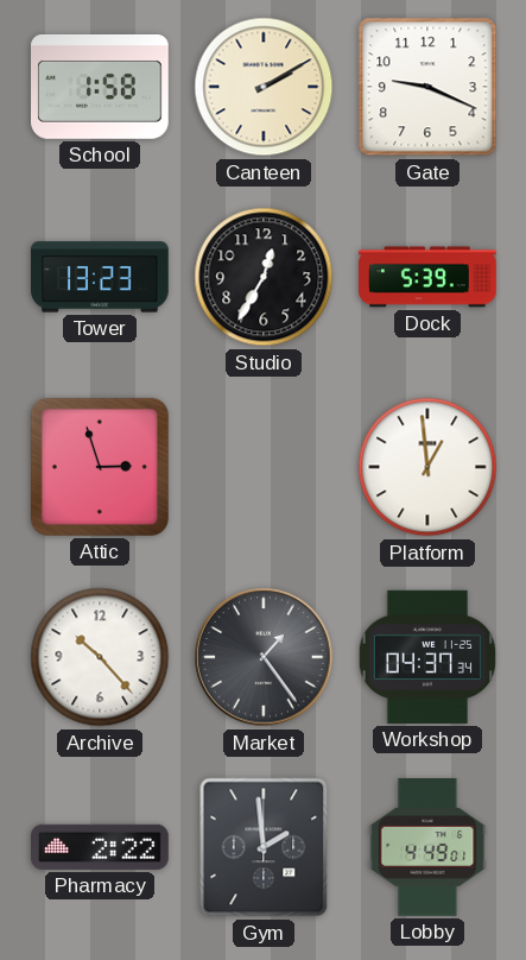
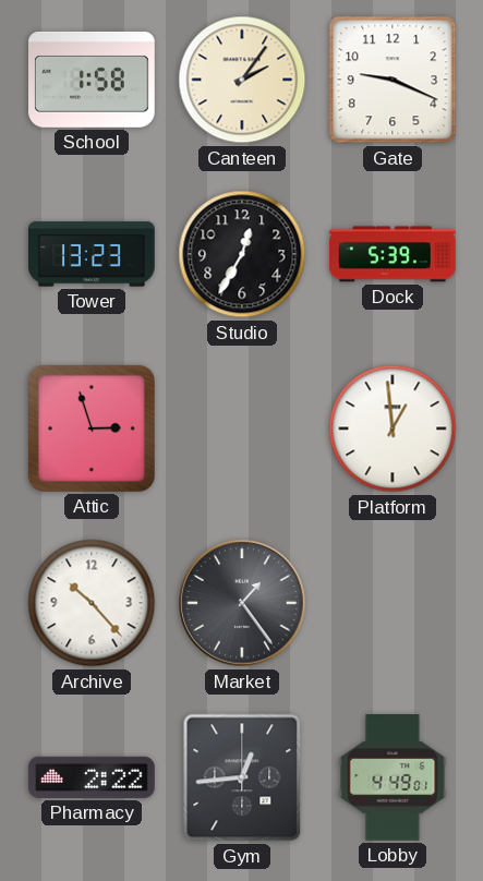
Canteen: 2:10 -> 2:06 (242, 80)
Workshop: 04:37 -> none (427, 657)
Gym: 1:59 -> 12:44 (242, 777)
